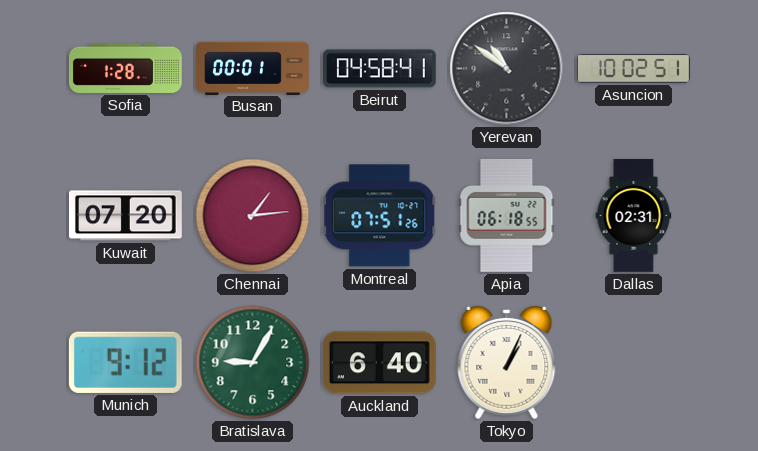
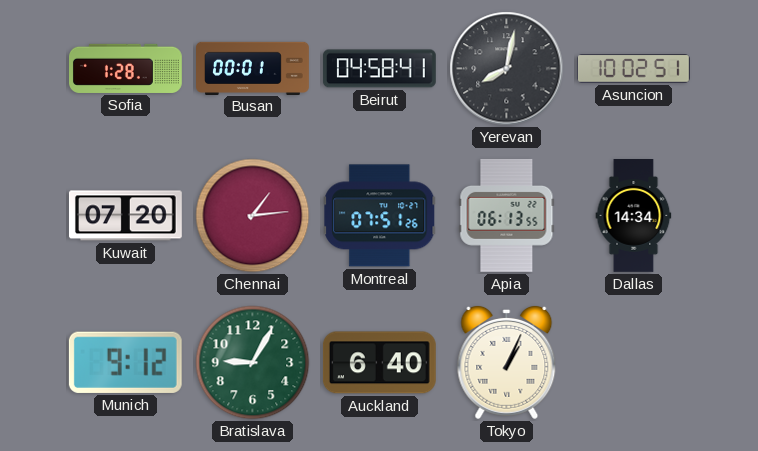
Yerevan: 10:51 -> 8:02 (507, 69)
Apia: 06:18 -> 06:13 (507, 215)
Dallas: 02:31 -> 14:34 (634, 216)
